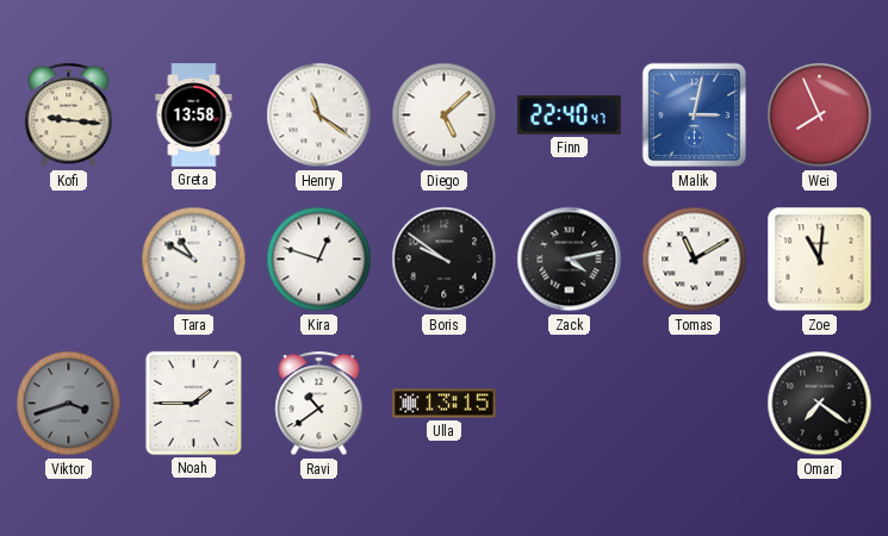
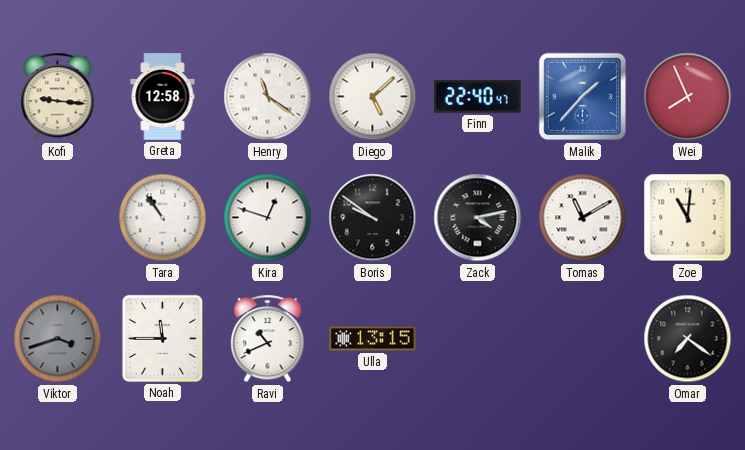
Greta: 13:58 -> 12:58 (163, 97)
Malik: 3:02 -> 1:37 (583, 97)
Tara: 10:50 -> 10:54 (163, 218)
Noah: 1:45 -> 11:45 (162, 338)
Ravi: 10:39 -> 10:41 (268, 339)
